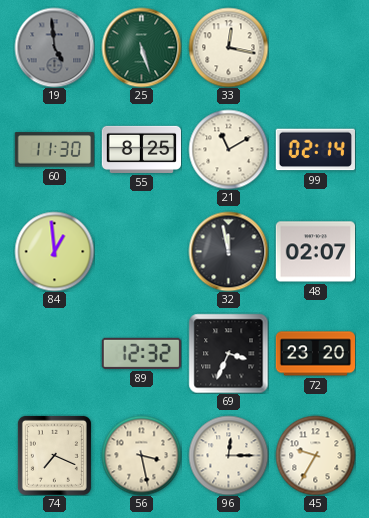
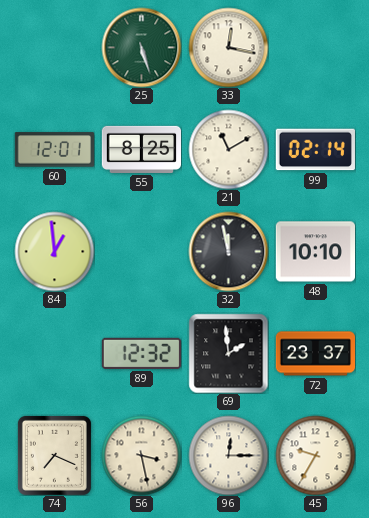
19: 4:59 -> none (54, 47)
60: 11:30 -> 12:01 (54, 150)
48: 02:07 -> 10:10 (315, 252)
69: 3:34 -> 1:59 (228, 353)
72: 23:20 -> 23:37 (315, 354)
